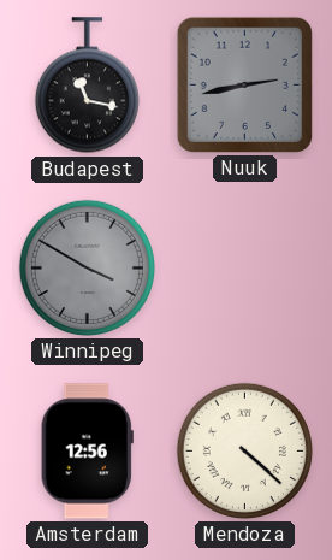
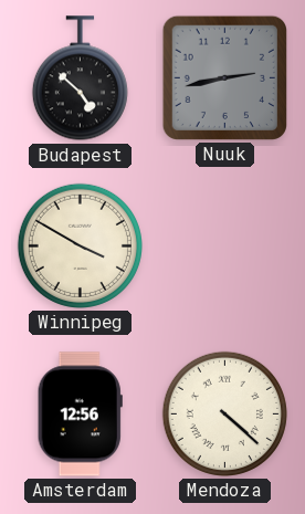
Budapest: 11:17 -> 4:52 (80, 78)
Winnipeg dial: grey -> cream (80, 245)
